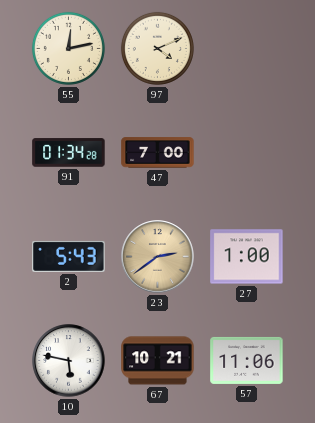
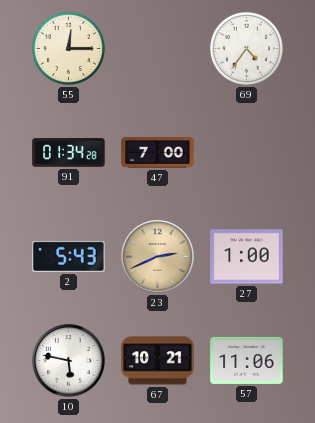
55: 12:13 -> 12:15 (68, 48)
97: 4:11 -> none (157, 48)
69: none -> 4:36 (246, 48)
23: 2:39 -> 2:41 (158, 257)
